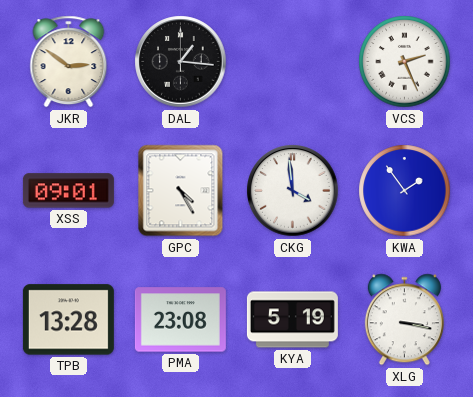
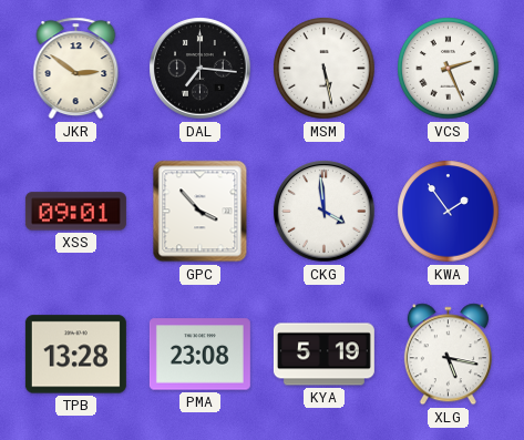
DAL: 1:16 -> 7:16 (201, 69)
MSM: none -> 5:28 (325, 69)
GPC: 4:25 -> 3:53 (201, 212)
XLG: 3:17 -> 5:17 (448, 355)
